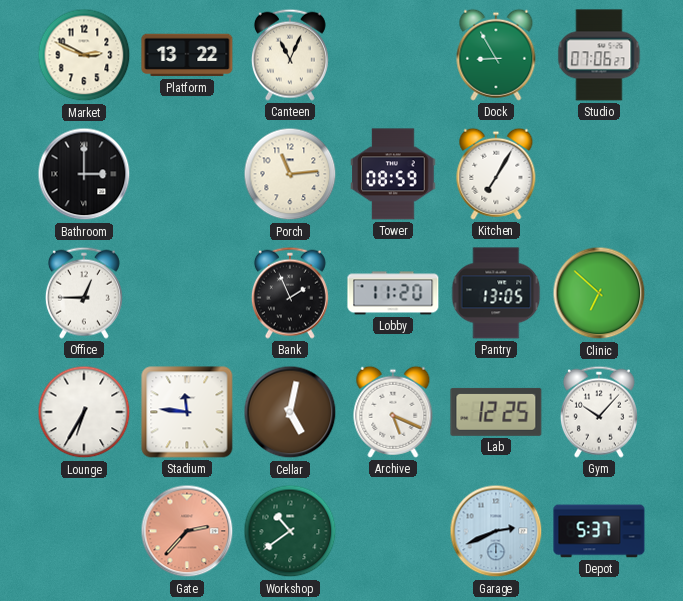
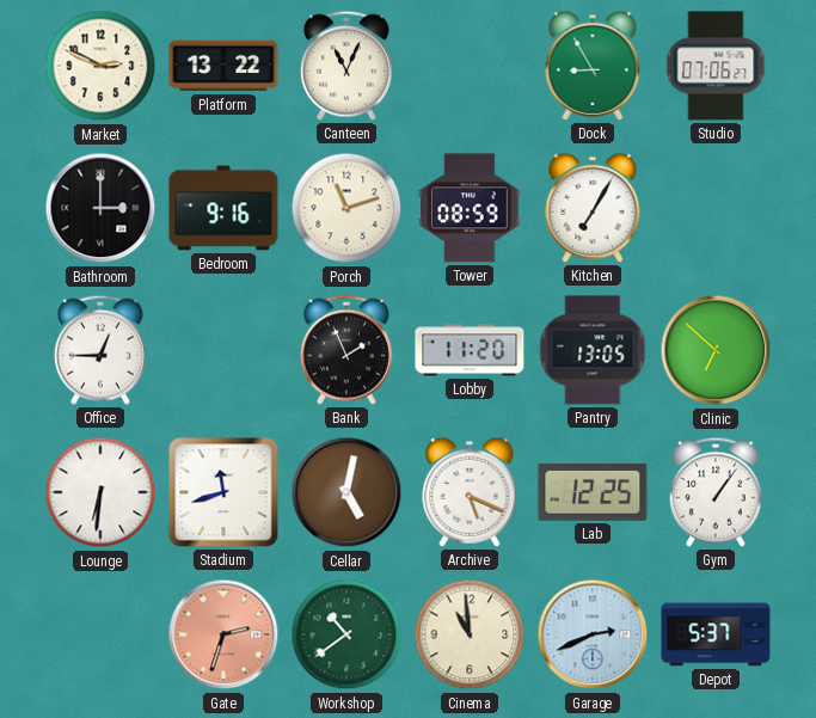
Bedroom: none -> 9:16 (223, 208)
Porch: 11:14 -> 11:12 (346, 208)
Lounge: 6:35 -> 6:31 (100, 492)
Stadium: 11:46 -> 11:42 (223, 492)
Gym: 10:07 -> 1:06 (716, 492)
Gate: 2:37 -> 2:33 (223, 634)
Cinema: none -> 10:59 (470, 634)
